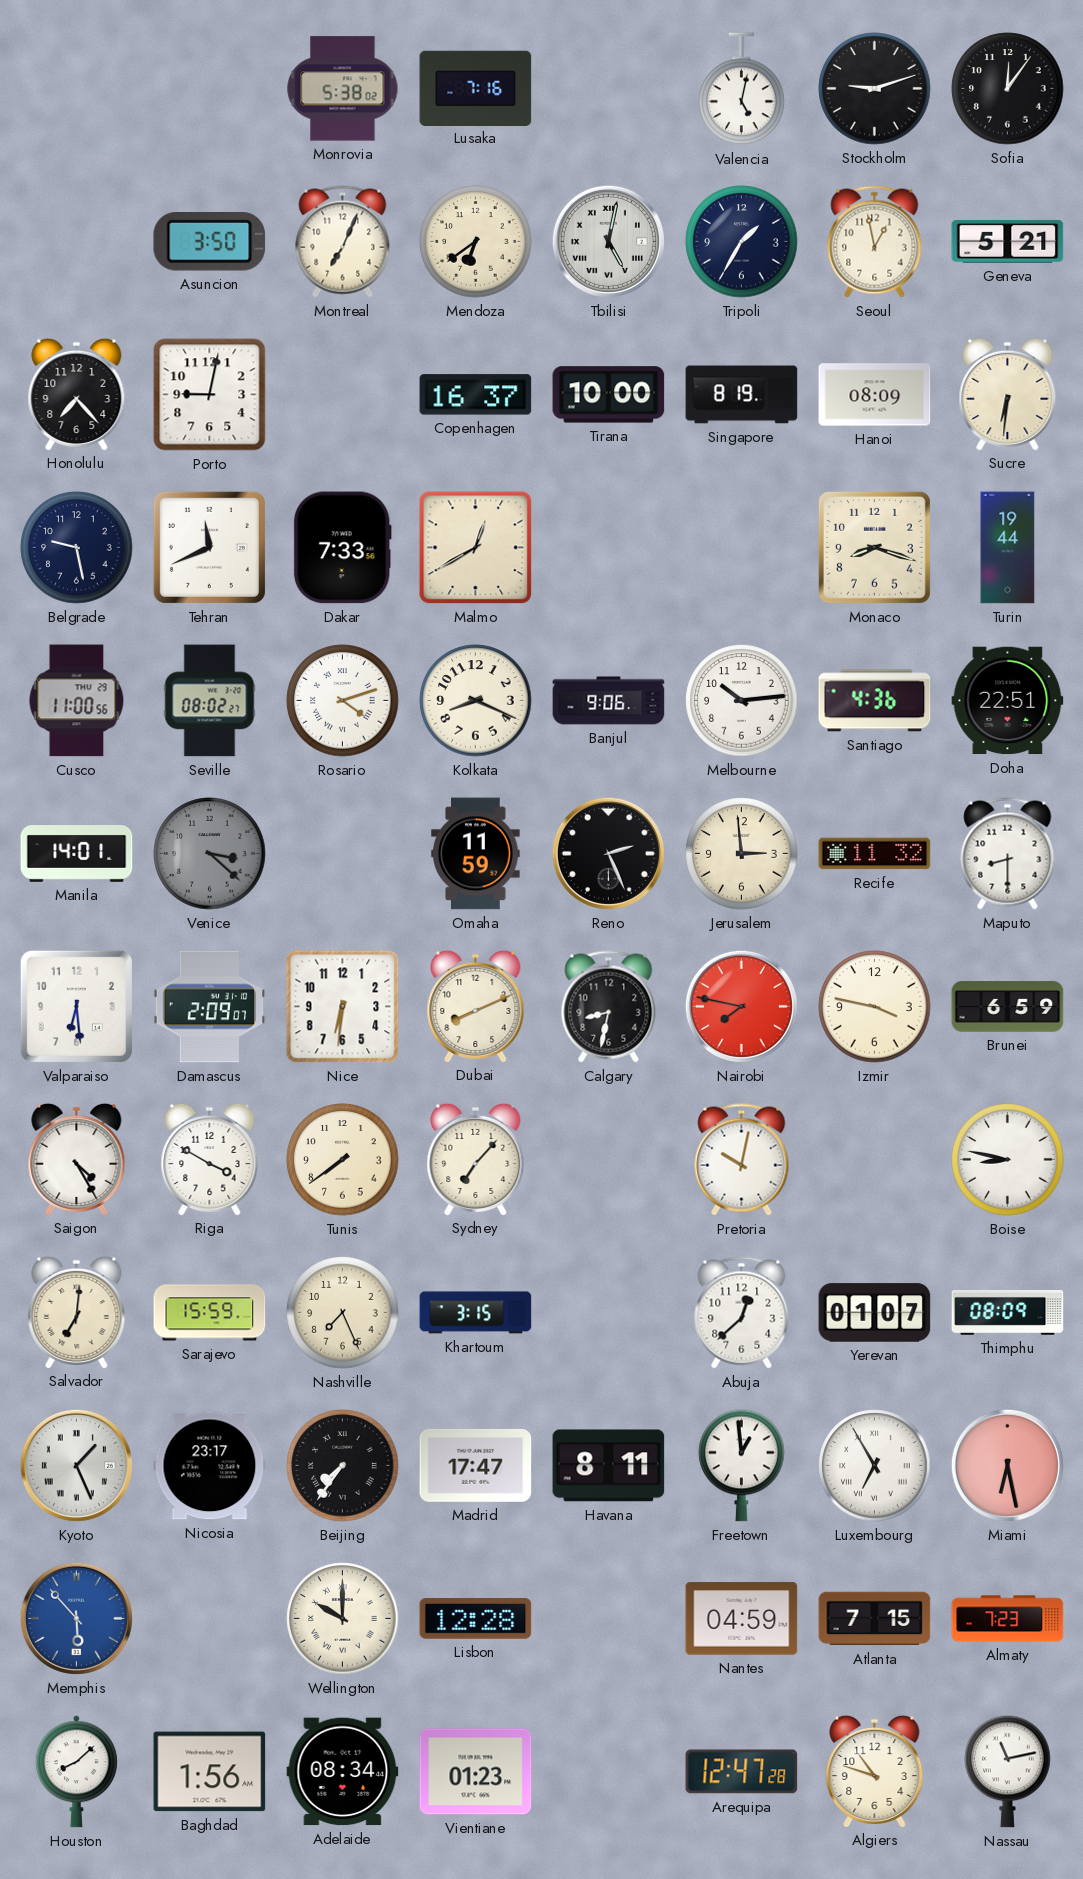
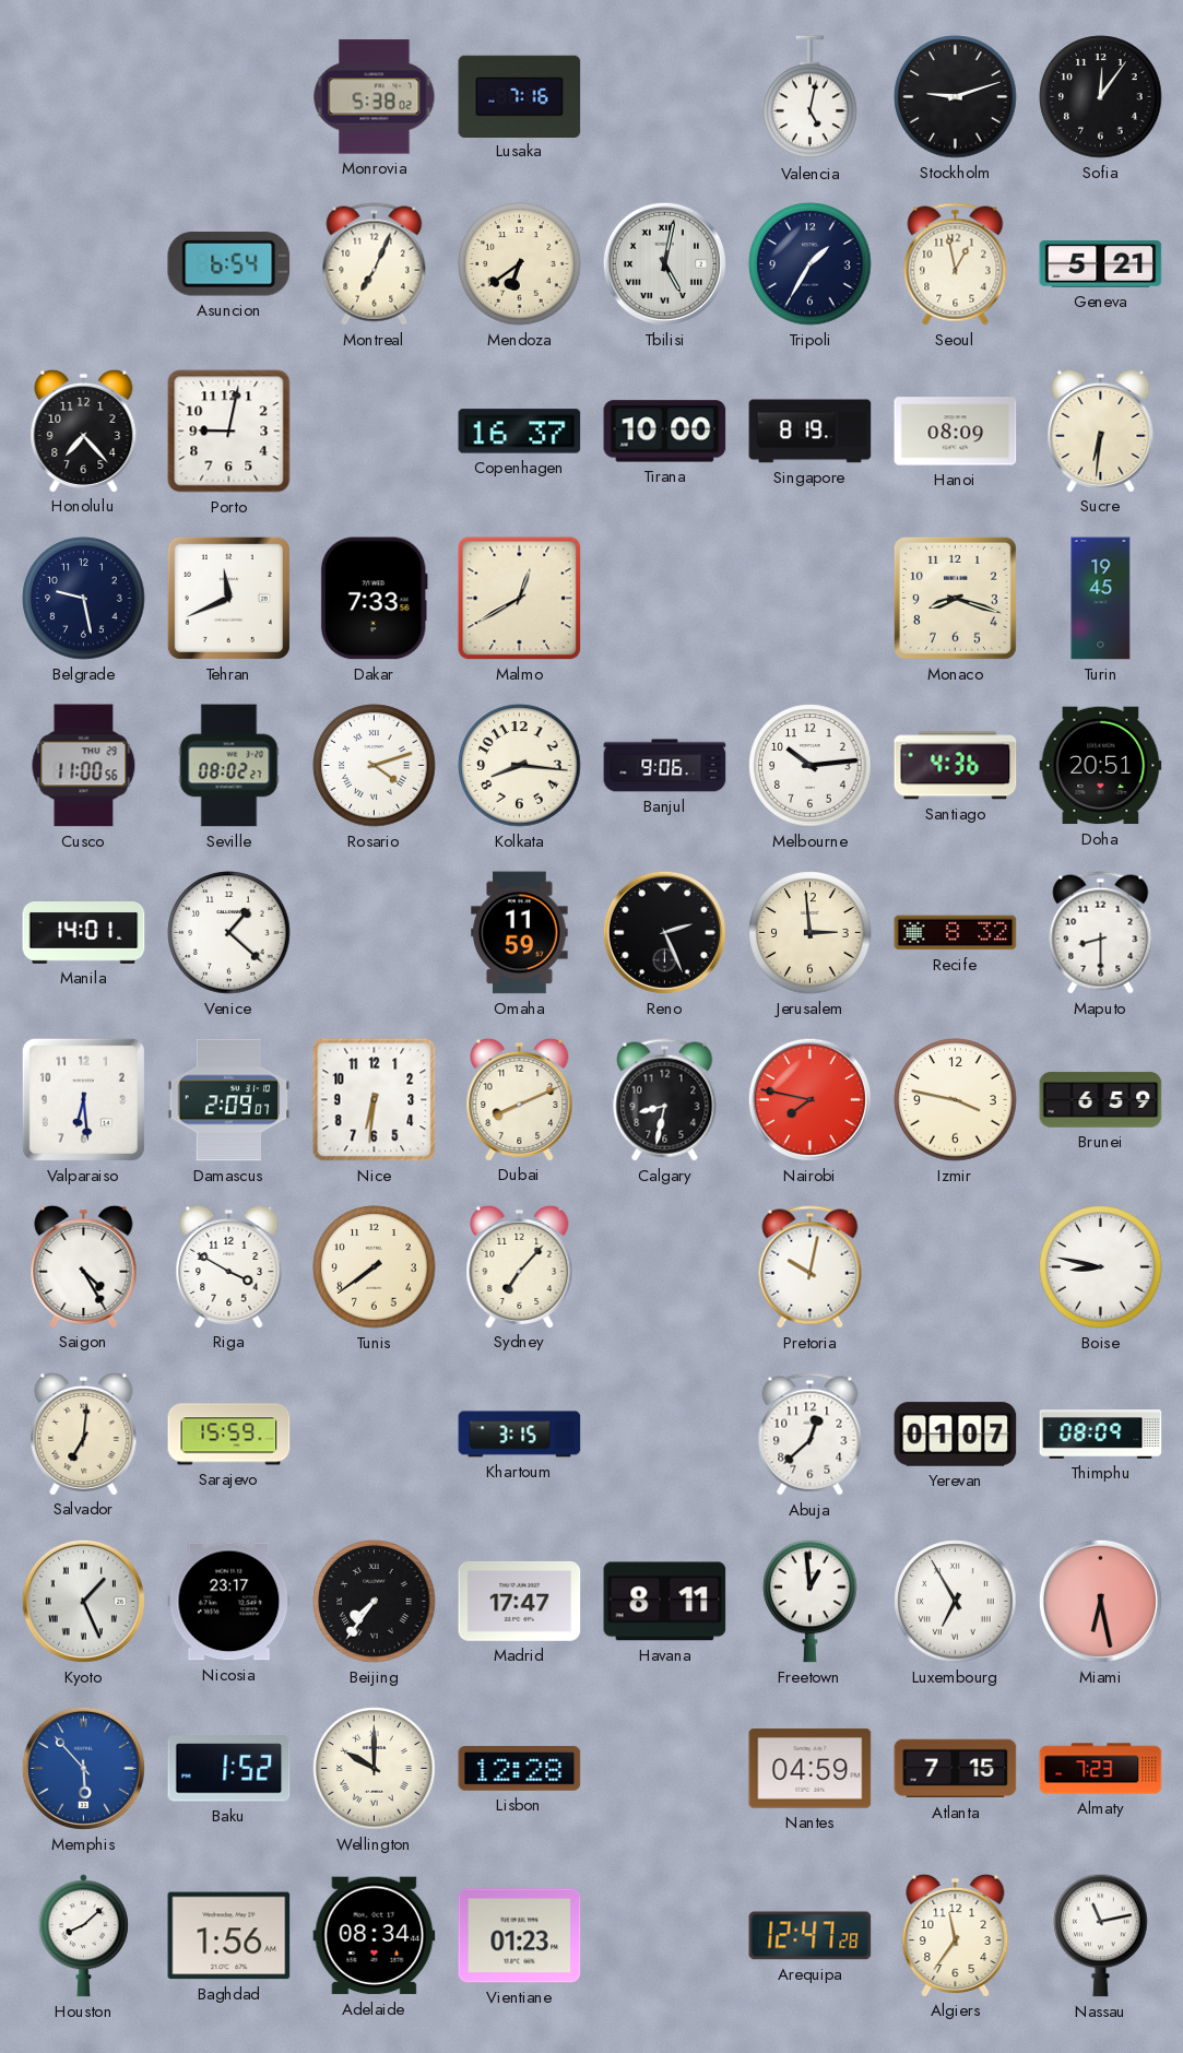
Asuncion: 3:50 -> 6:54 (229, 264)
Turin: 19:44 -> 19:45 (1101, 599)
Kolkata: 8:19 -> 8:16 (520, 766)
Doha: 22:51 -> 20:51 (1101, 766)
Venice: 3:22 -> 1:22 (229, 933)
Venice dial: grey -> white (229, 933)
Recife: 11:32 -> 8:32 (956, 933)
Nashville: 7:26 -> none (343, 1313)
Baku: none -> 1:52 (229, 1769)
Algiers: 10:48 -> 11:36 (956, 1935)
